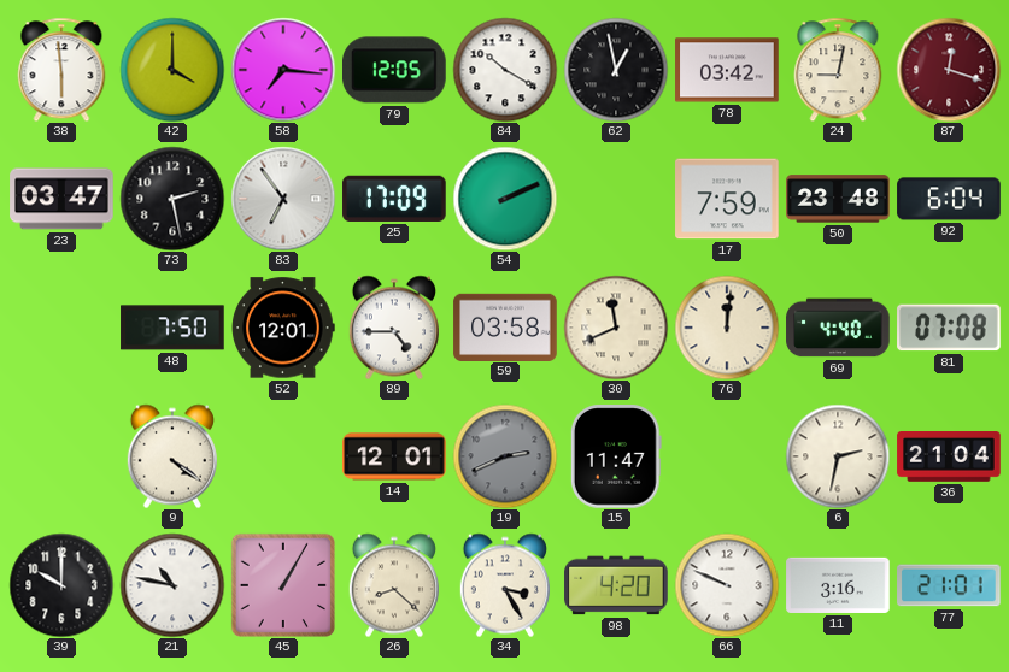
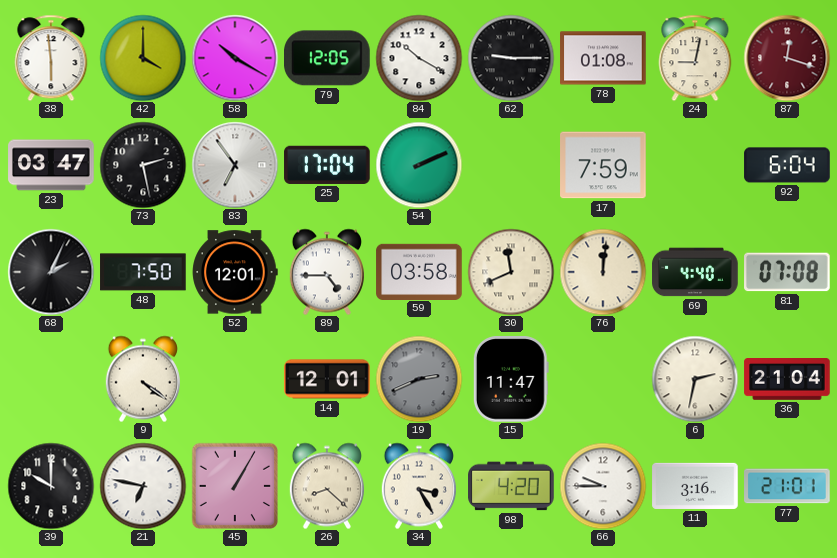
58: 7:16 -> 10:20 (235, 58)
62: 12:58 -> 9:15 (511, 58)
78: 03:42 -> 01:08 (603, 58)
25: 17:09 -> 17:04 (327, 165)
50: 23:48 -> none (838, 199)
68: none -> 2:04 (51, 272)
21: 10:47 -> 6:47 (143, 486)
66: 9:49 -> 9:45 (603, 486)
